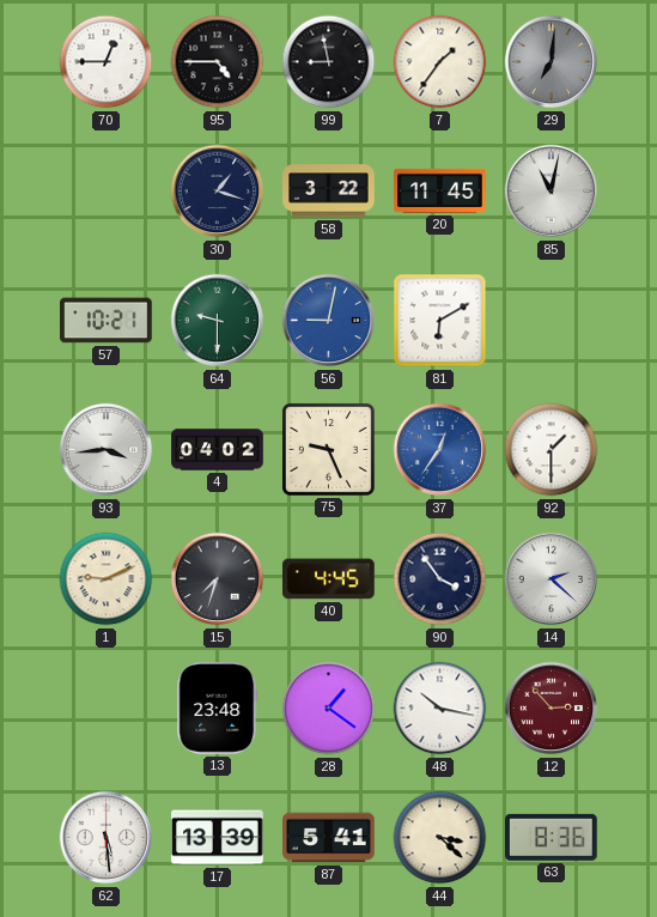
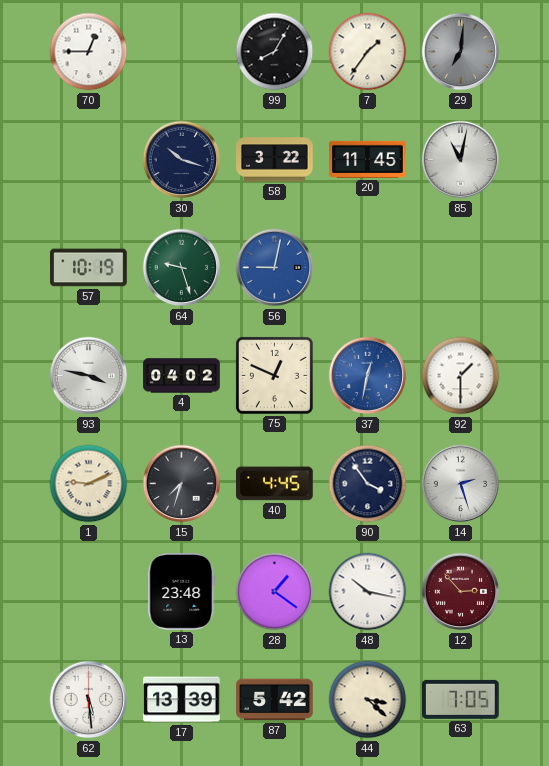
95: 4:45 -> none (218, 62)
99: 8:58 -> 8:05 (275, 52)
30: 1:18 -> 10:18 (182, 160)
57: 10:21 -> 10:19 (89, 268)
64: 9:30 -> 9:27 (182, 268)
81: 6:10 -> none (440, 321)
93: 3:44 -> 3:47 (89, 376)
75: 9:26 -> 12:49 (274, 375)
37: 12:36 -> 12:32 (368, 376)
14: 2:22 -> 2:27 (461, 484)
87: 5:41 -> 5:42 (275, 700)
63: 8:36 -> 7:05 (461, 699)
